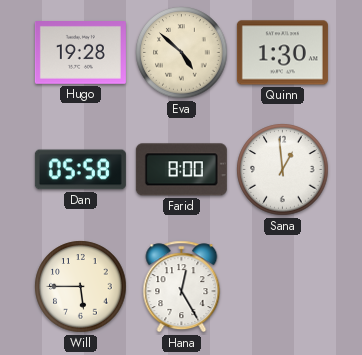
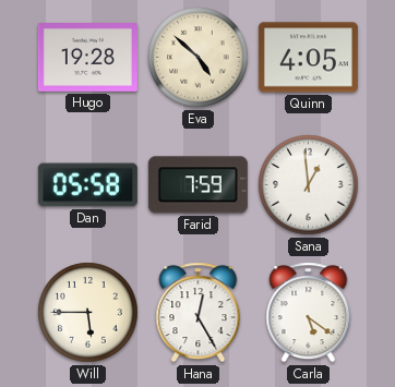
Quinn: 1:30 -> 4:05 (308, 58)
Farid: 8:00 -> 7:59 (197, 185)
Carla: none -> 5:21 (309, 313)
